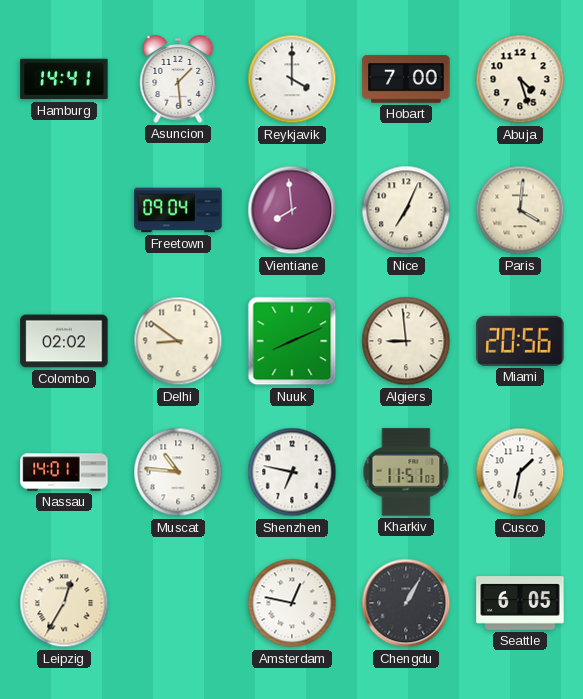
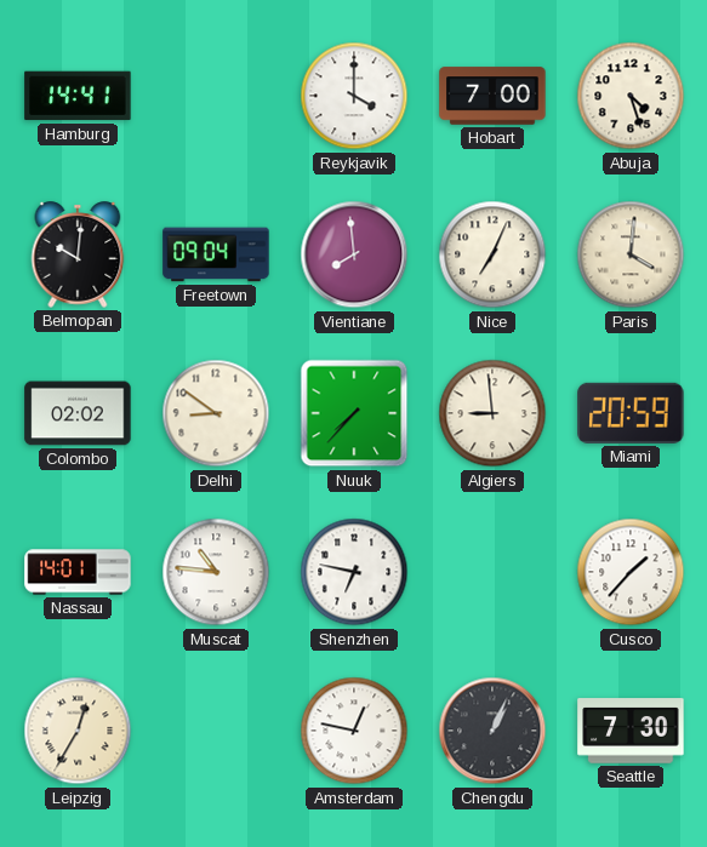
Asuncion: 1:29 -> none (178, 79)
Belmopan: none -> 10:01 (78, 254)
Nuuk: 8:11 -> 7:37 (354, 413)
Miami: 20:56 -> 20:59 (631, 413)
Kharkiv: 11:51 -> none (406, 472)
Cusco: 1:32 -> 1:37 (631, 572)
Chengdu: 1:05 -> 1:04 (492, 731)
Seattle: 6:05 -> 7:30 (631, 731)
